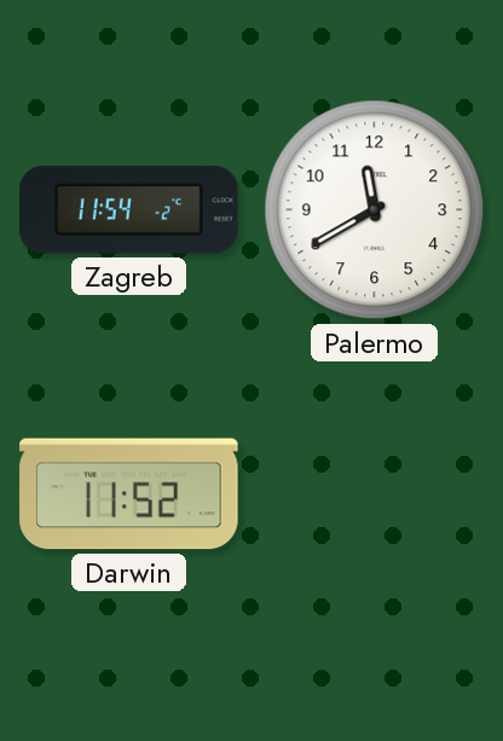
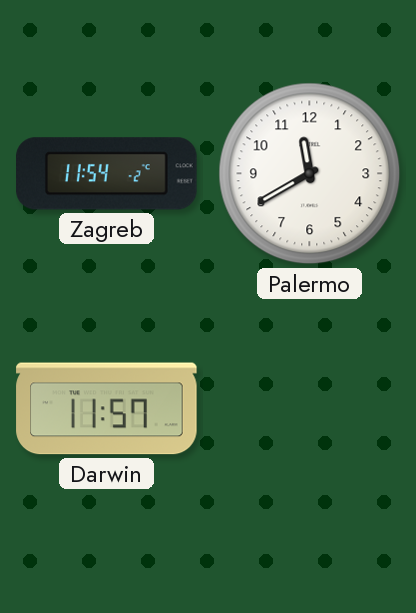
Darwin: 11:52 -> 11:57 (107, 409)
